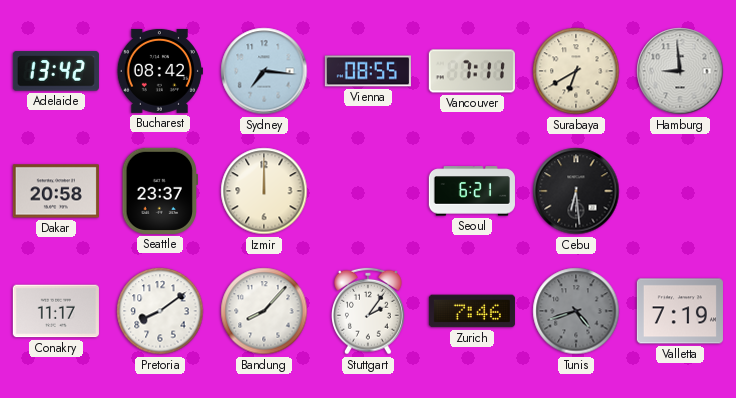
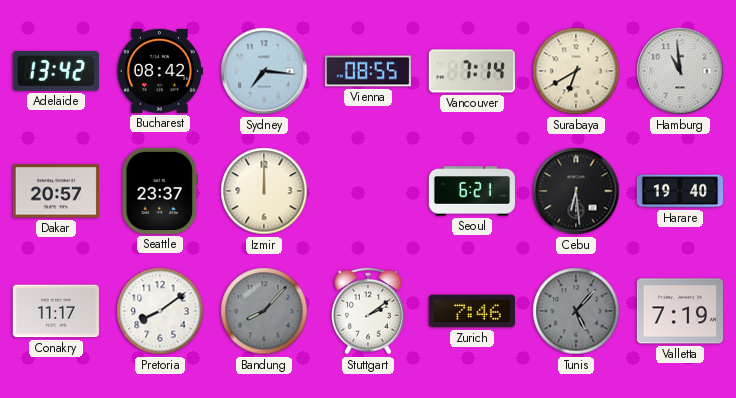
Vancouver: 7:11 -> 7:14 (472, 71)
Hamburg: 8:59 -> 10:59 (680, 71)
Dakar: 20:58 -> 20:57 (56, 191)
Harare: none -> 19:40 (680, 191)
Bandung dial: white -> grey (264, 311)
Stuttgart: 2:06 -> 2:09 (369, 311)
Tunis: 4:42 -> 5:07 (576, 311)
